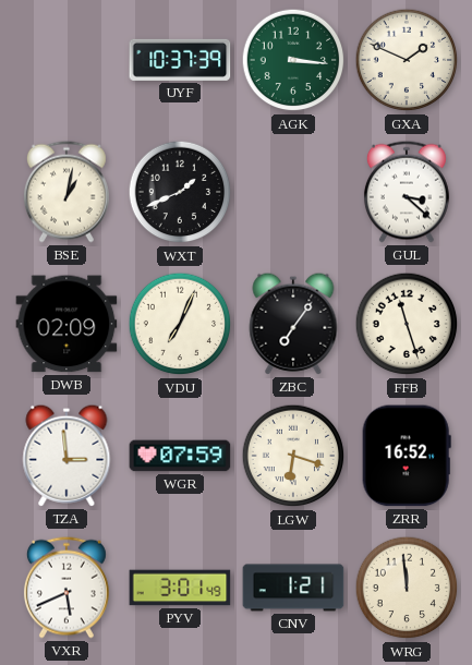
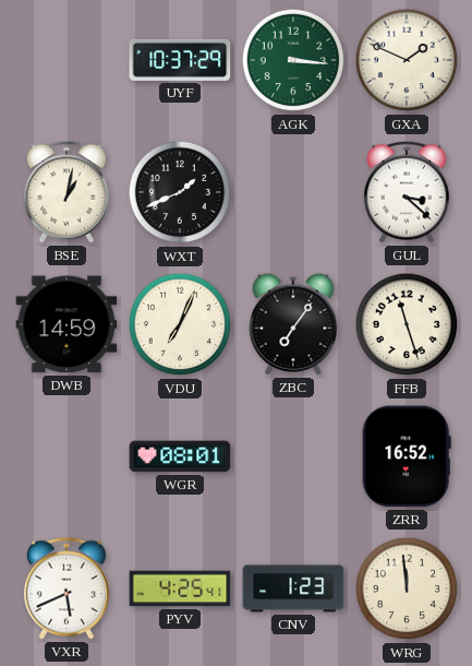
UYF: 10:37:39 -> 10:37:29 (180, 60)
DWB: 02:09 -> 14:59 (66, 324)
TZA: 2:59 -> none (66, 456)
WGR: 07:59 -> 08:01 (180, 456)
LGW: 6:18 -> none (293, 456)
PYV: 3:01 -> 4:25 (180, 588)
CNV: 1:21 -> 1:23 (293, 588)
